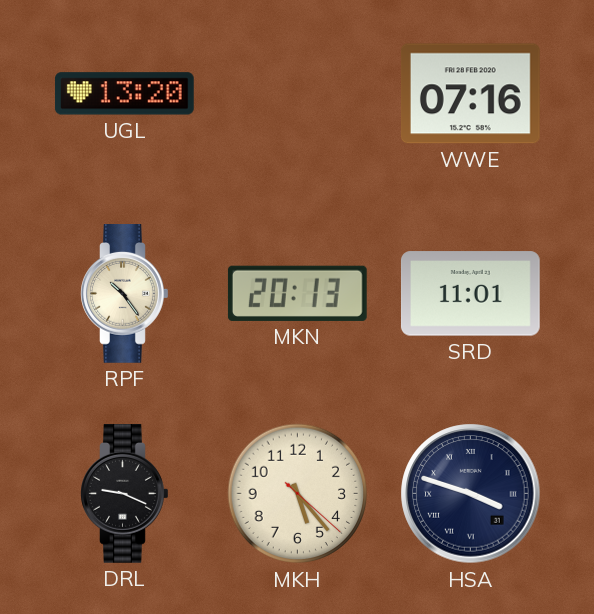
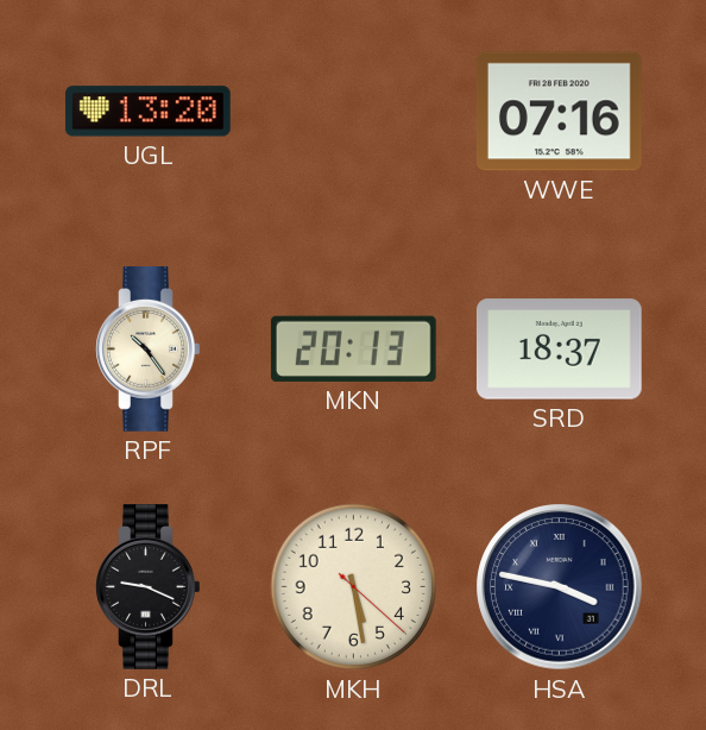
SRD: 11:01 -> 18:37 (559, 350)
MKH: 5:23 -> 5:28 (354, 587)
HSA: 3:48 -> 3:47 (560, 587)
